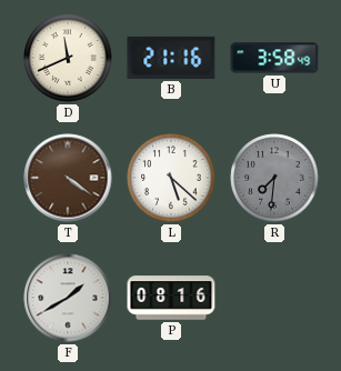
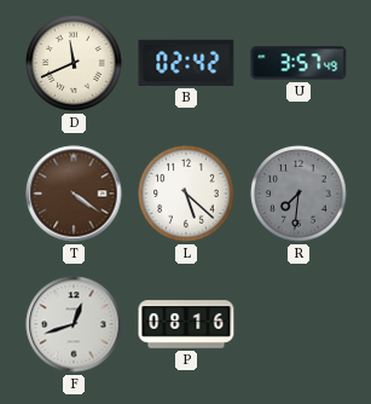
B: 21:16 -> 02:42 (186, 63)
U: 3:58 -> 3:57 (298, 63)
F: 1:40 -> 12:42 (74, 324)
